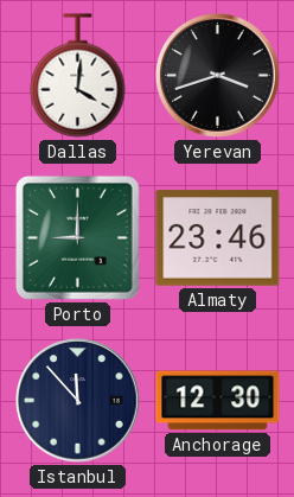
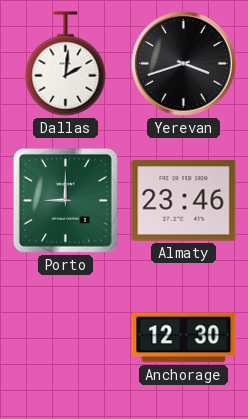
Dallas: 4:01 -> 2:01 (66, 64)
Istanbul: 11:53 -> none (78, 401)
